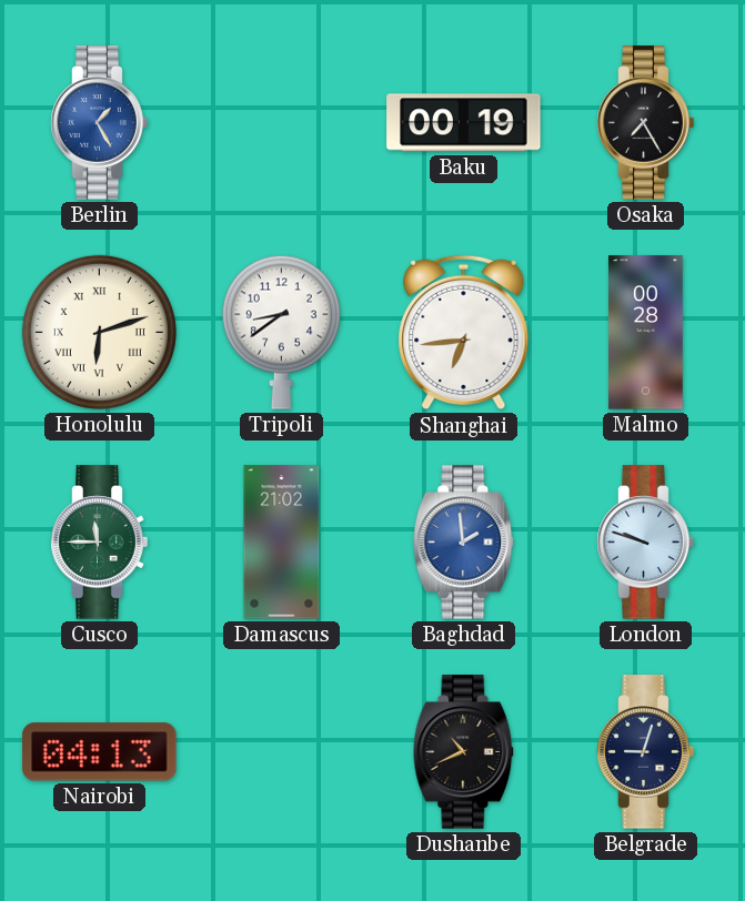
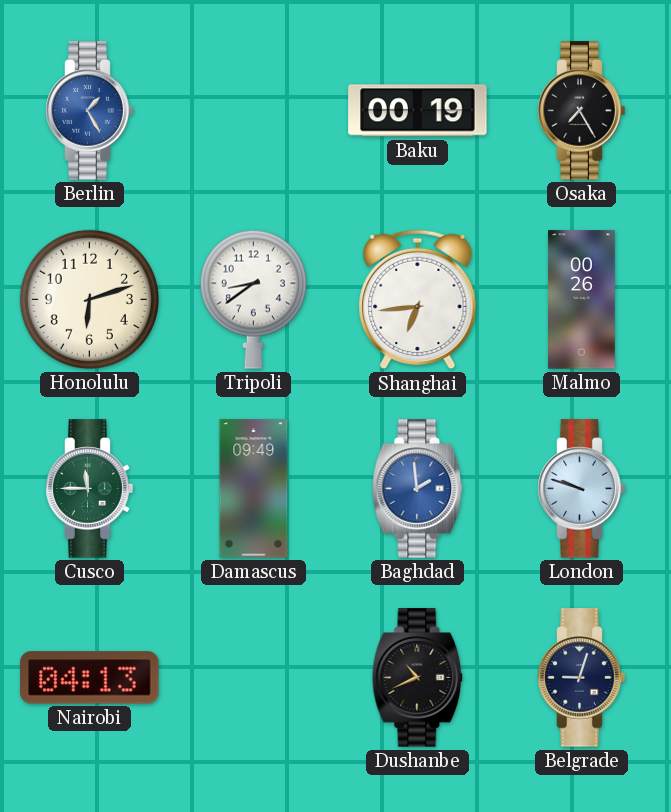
Honolulu numerals: Roman -> Arabic (89, 299)
Malmo: 00:28 -> 00:26 (582, 300)
Damascus: 21:02 -> 09:49 (254, 489)
